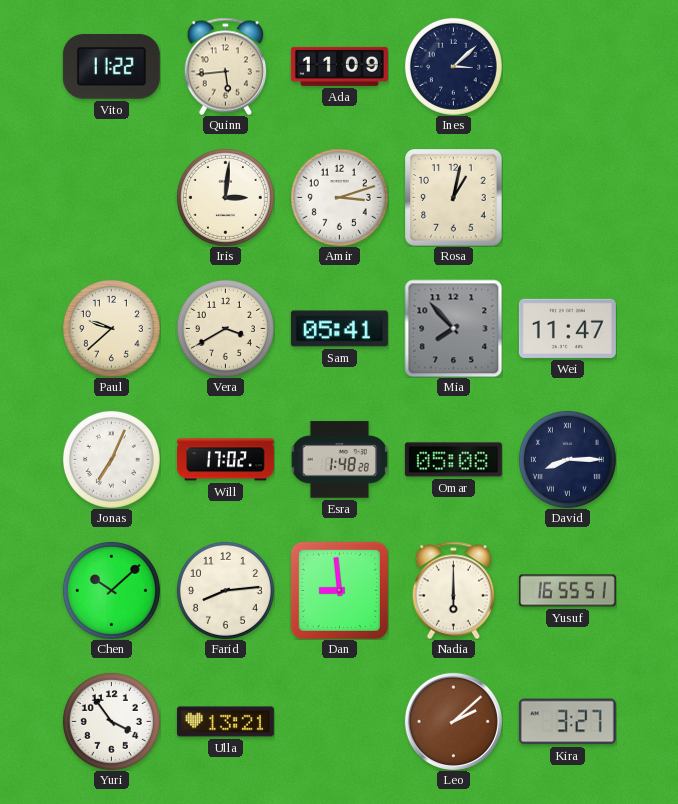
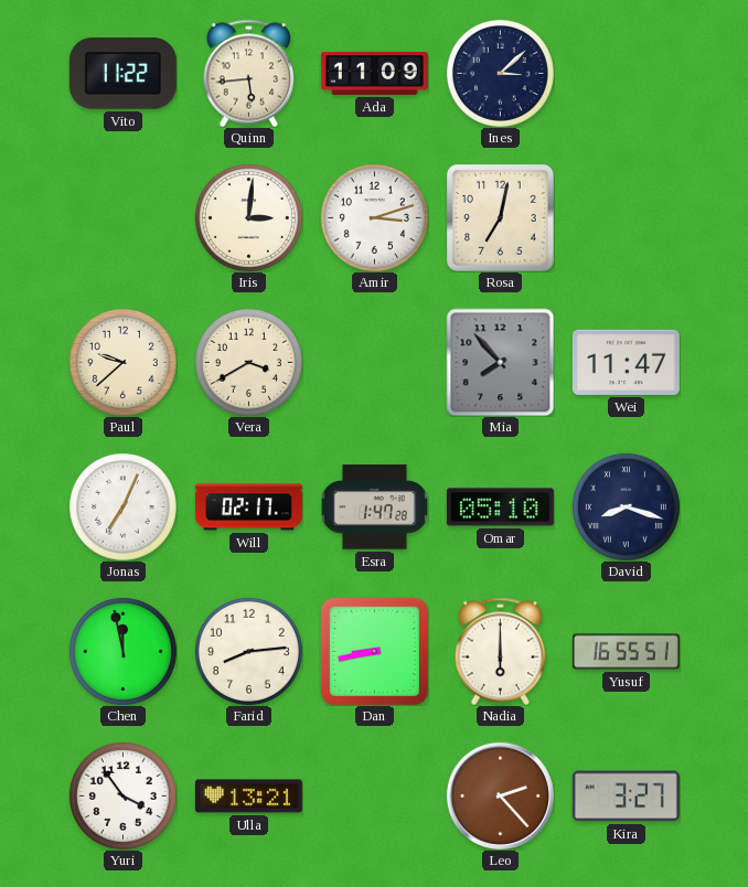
Rosa: 1:02 -> 7:02 (500, 217)
Sam: 05:41 -> none (339, 329)
Will: 17:02 -> 02:17 (248, 507)
Esra: 1:48 -> 1:47 (374, 507)
Omar: 05:08 -> 05:10 (500, 507)
David: 8:15 -> 8:18 (626, 506)
Chen: 10:08 -> 11:58 (122, 651)
Dan: 8:59 -> 8:43 (374, 651)
Leo: 2:08 -> 2:23 (500, 795)
